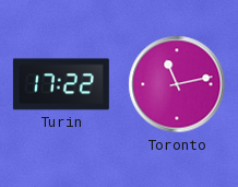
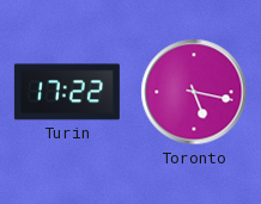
Toronto: 11:13 -> 5:17 (194, 92)
